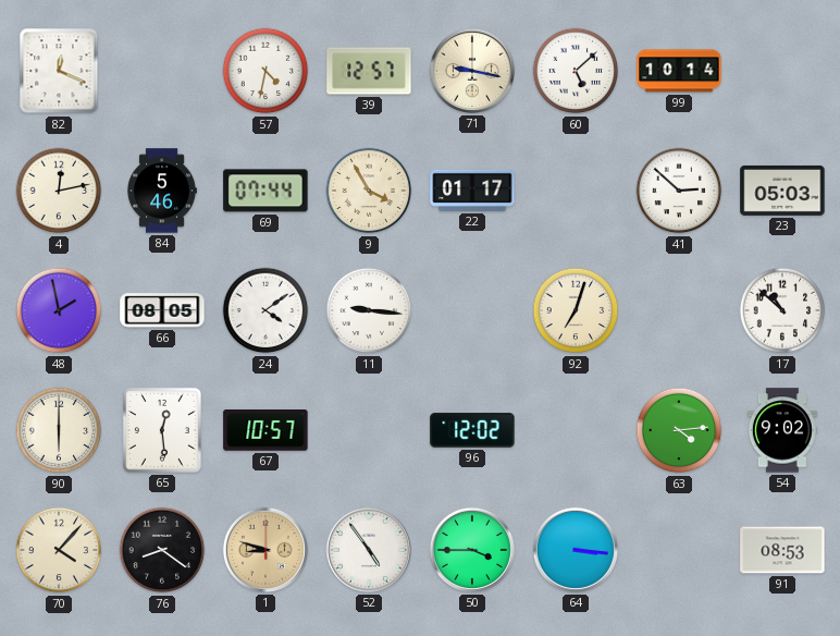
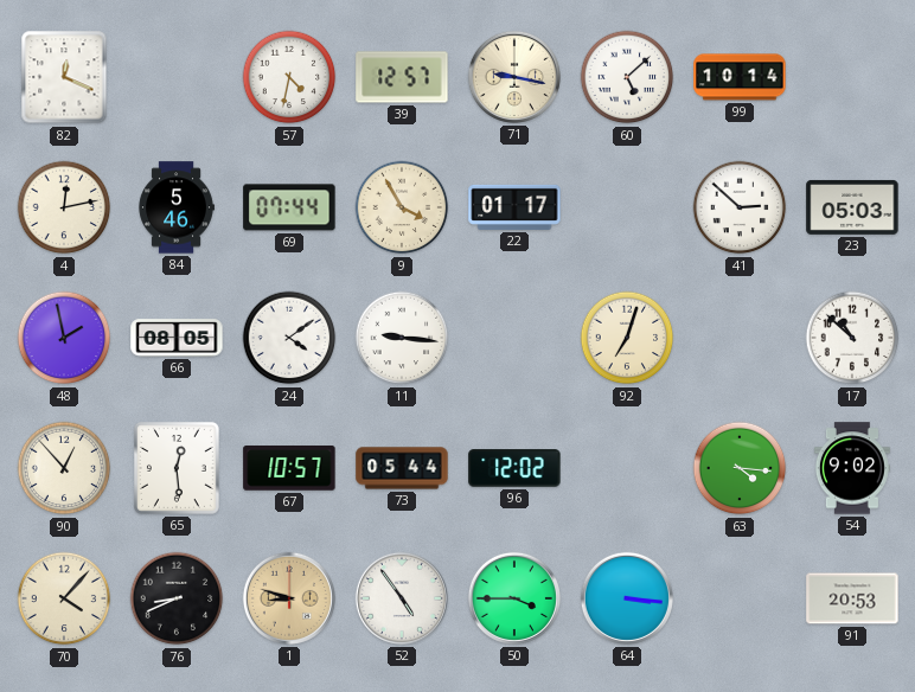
90: 6:00 -> 12:53 (64, 468)
73: none -> 05:44 (402, 468)
63: 4:14 -> 4:16 (740, 468)
76: 8:21 -> 8:41 (177, 598)
91: 08:53 -> 20:53 (852, 598)
